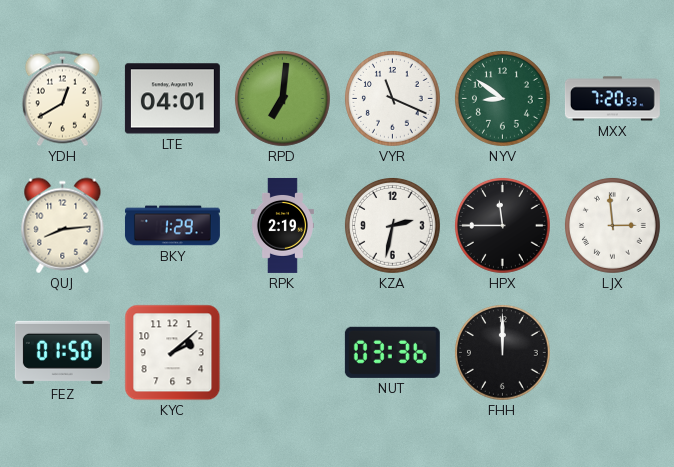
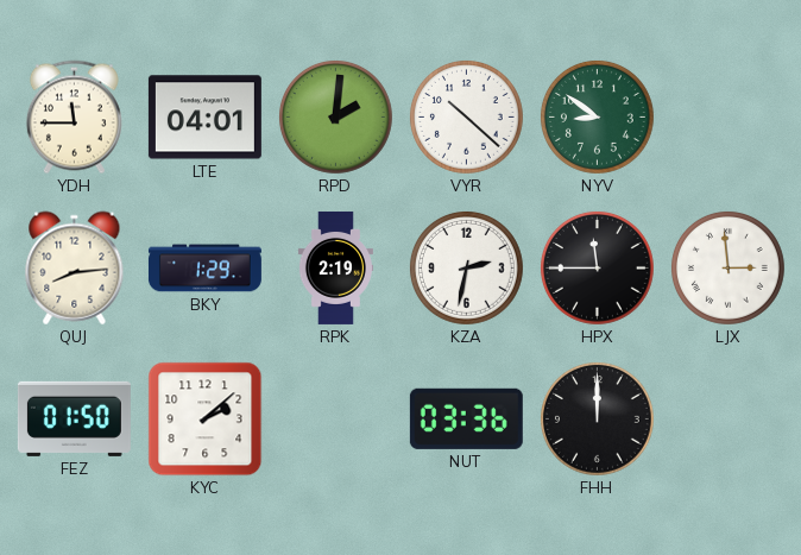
YDH: 12:40 -> 11:45 (74, 118)
RPD: 7:01 -> 2:01 (336, 118)
VYR: 11:19 -> 10:22 (467, 118)
MXX: 7:20 -> none (612, 99)
